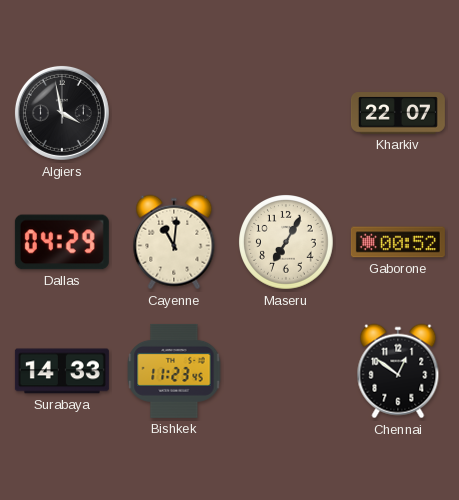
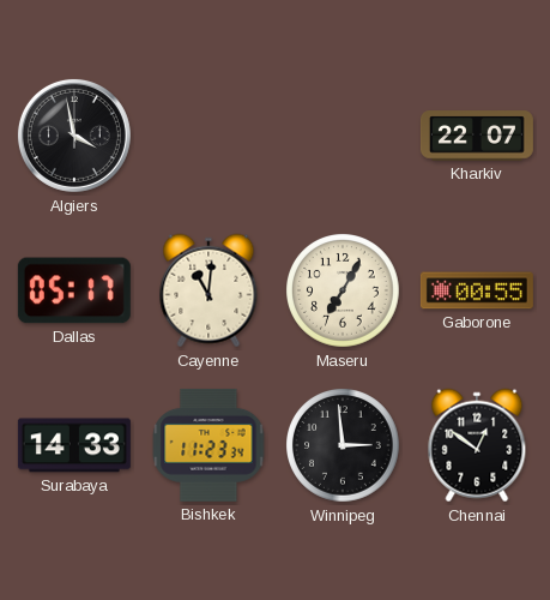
Dallas: 04:29 -> 05:17 (74, 290)
Gaborone: 00:52 -> 00:55 (477, 290)
Bishkek: 11:23:45 -> 11:23:34 (208, 445)
Winnipeg: none -> 2:59 (344, 446)
